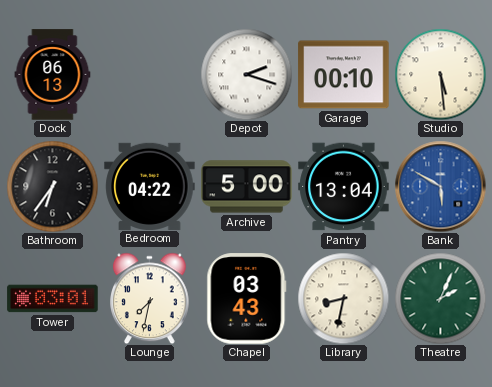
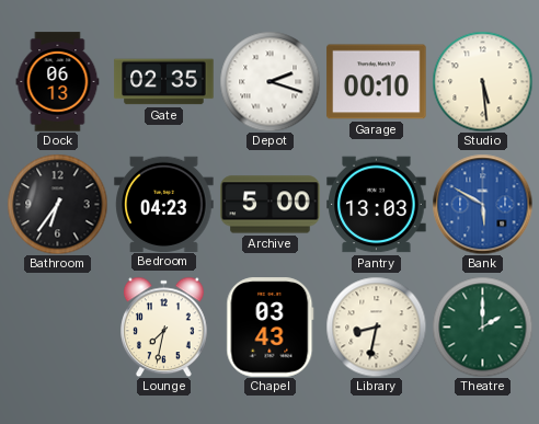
Gate: none -> 02:35 (164, 82)
Bedroom: 04:22 -> 04:23 (164, 204)
Pantry: 13:04 -> 13:03 (377, 205)
Tower: 03:01 -> none (53, 299)
Theatre: 2:04 -> 2:00 (482, 326)
